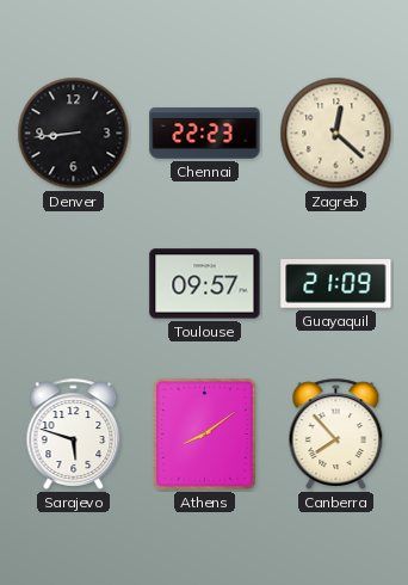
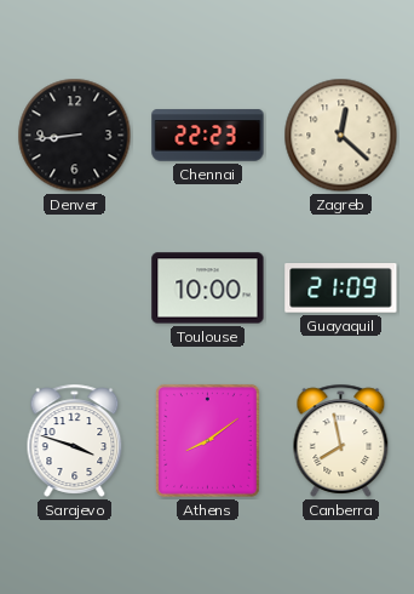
Toulouse: 09:57 -> 10:00 (208, 289)
Sarajevo: 5:48 -> 3:48 (75, 440)
Canberra: 7:53 -> 7:58 (341, 440)
